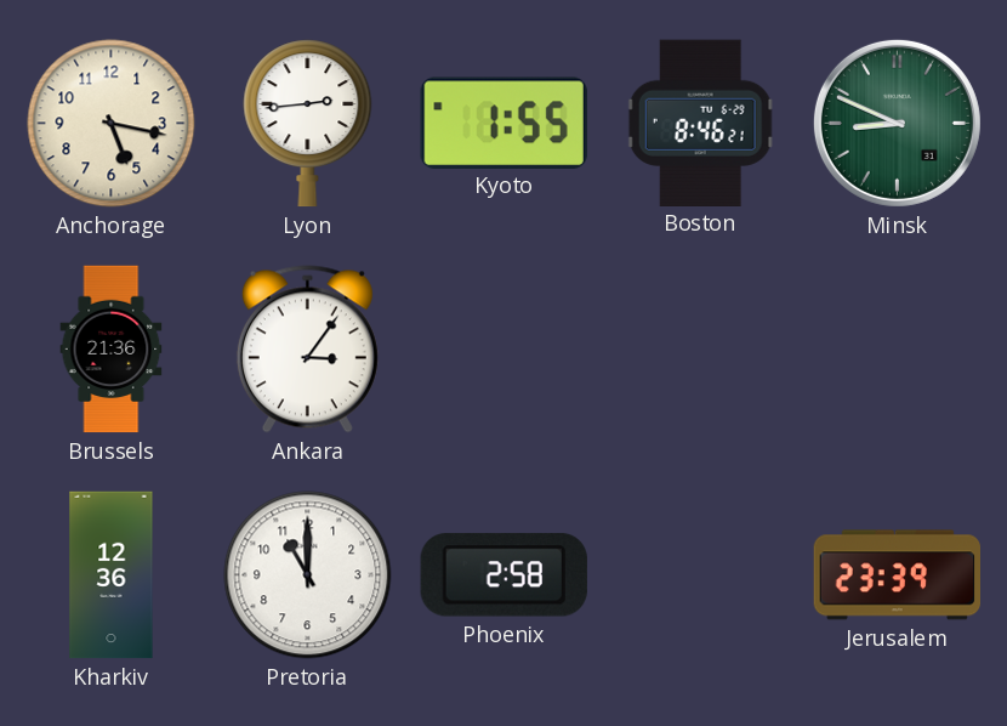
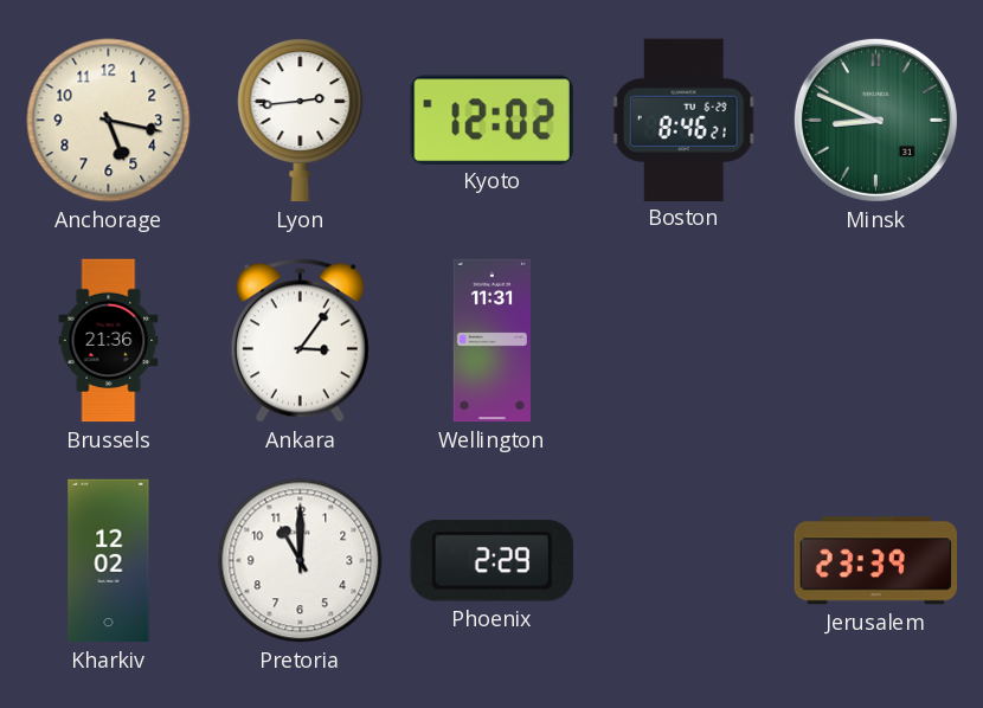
Kyoto: 1:55 -> 12:02 (491, 120)
Wellington: none -> 11:31 (491, 341)
Kharkiv: 12:36 -> 12:02 (109, 561)
Phoenix: 2:58 -> 2:29 (491, 561)
